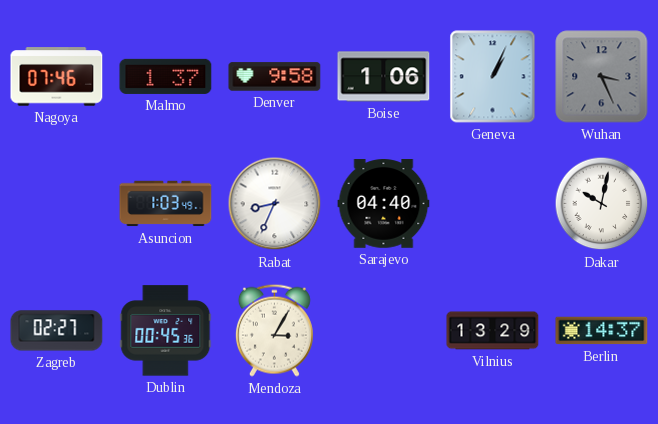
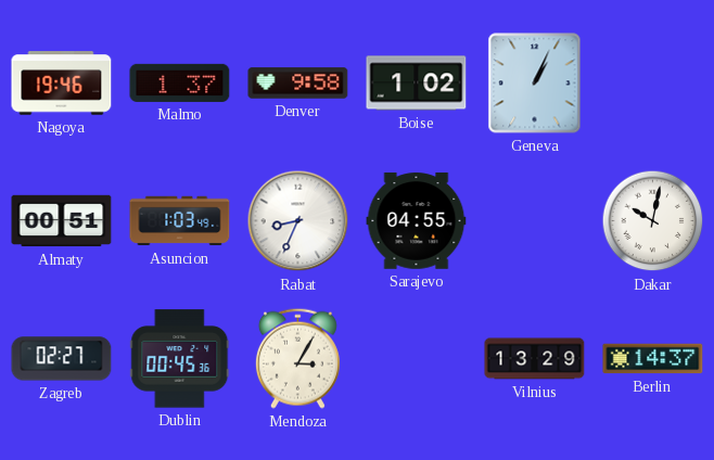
Nagoya: 07:46 -> 19:46 (62, 84)
Boise: 1:06 -> 1:02 (417, 84)
Wuhan: 3:26 -> none (602, 77)
Almaty: none -> 00:51 (62, 221)
Sarajevo: 04:40 -> 04:55 (417, 221)
